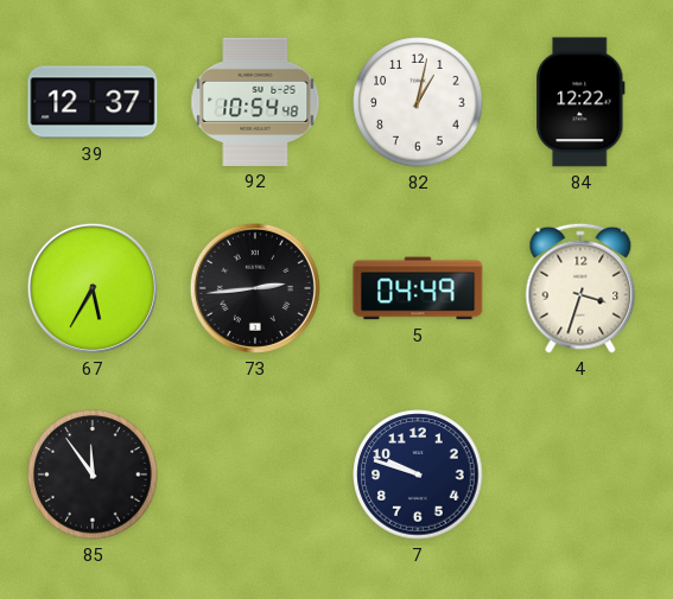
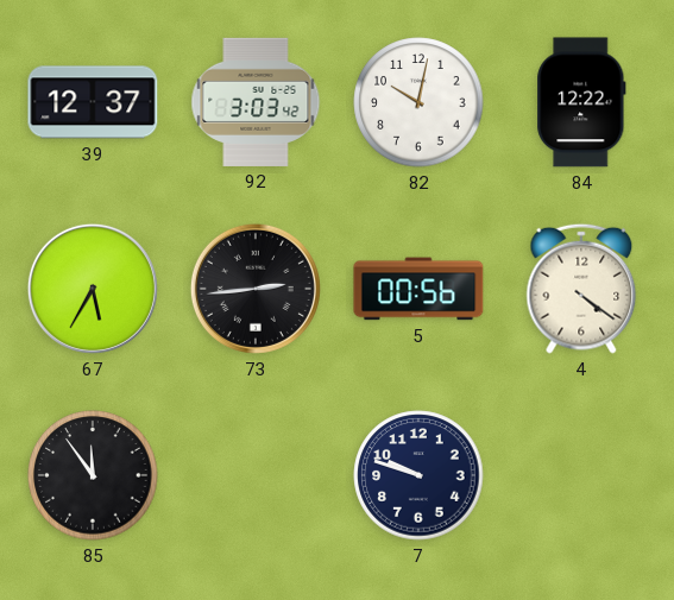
92: 10:54 -> 3:03 (256, 102)
82: 1:02 -> 10:02 (418, 102)
5: 04:49 -> 00:56 (418, 289)
4: 3:33 -> 4:21 (581, 289)
